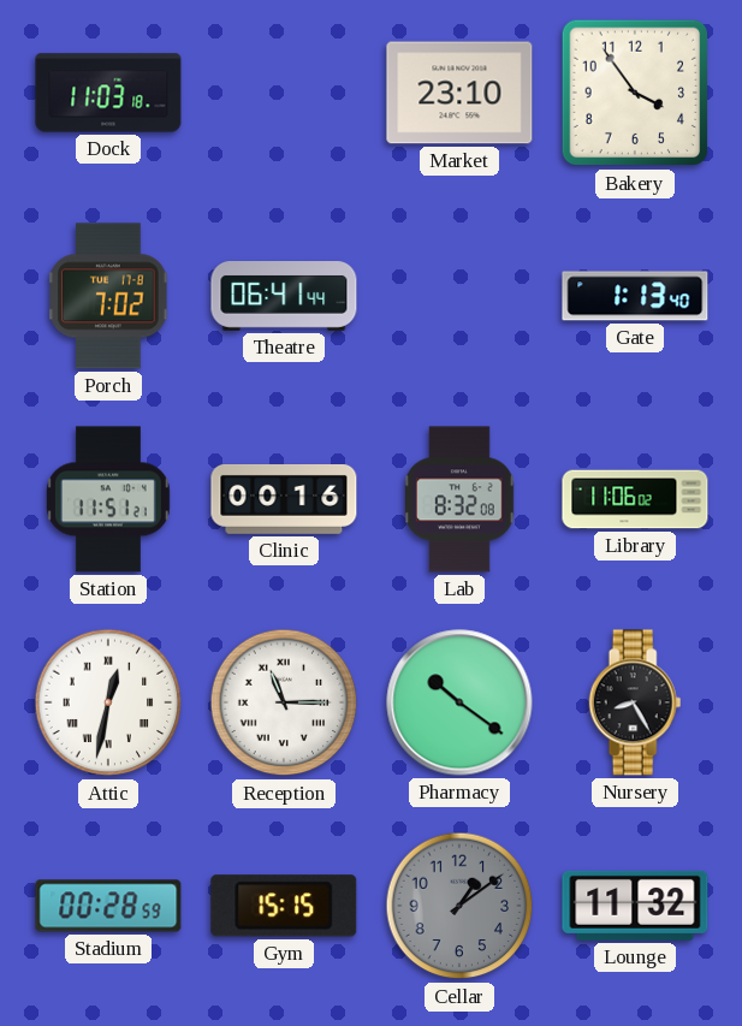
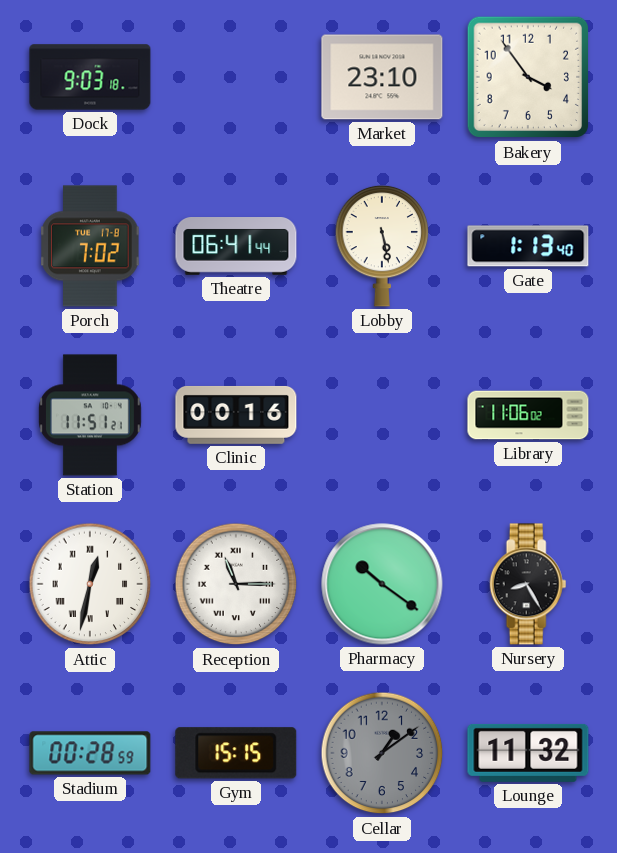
Dock: 11:03 -> 9:03 (90, 77)
Lobby: none -> 5:28 (382, 246)
Lab: 8:32 -> none (461, 499)
